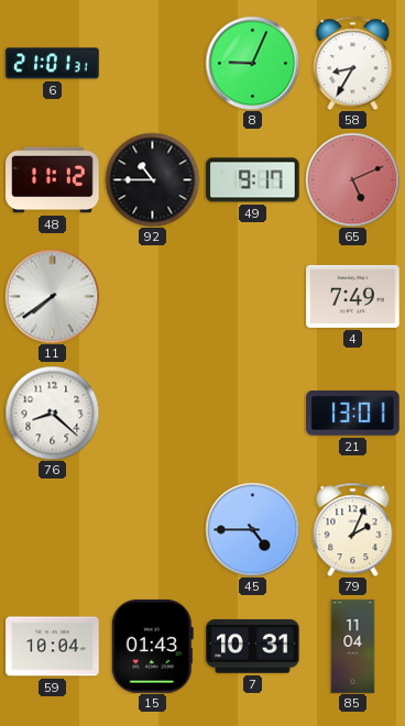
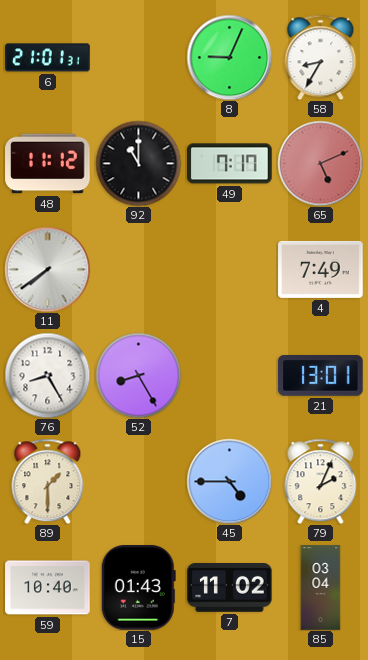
92: 10:45 -> 11:00 (138, 163)
49: 9:17 -> 7:17 (230, 164)
76: 8:22 -> 8:25 (47, 375)
52: none -> 8:25 (138, 375)
89: none -> 1:30 (48, 481)
59: 10:04 -> 10:40 (48, 588)
7: 10:31 -> 11:02 (230, 588)
85: 11:04 -> 03:04 (321, 588)
